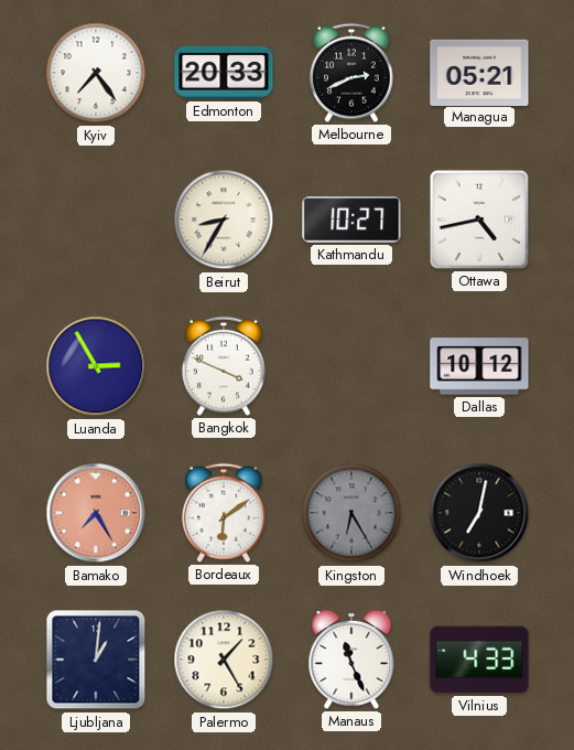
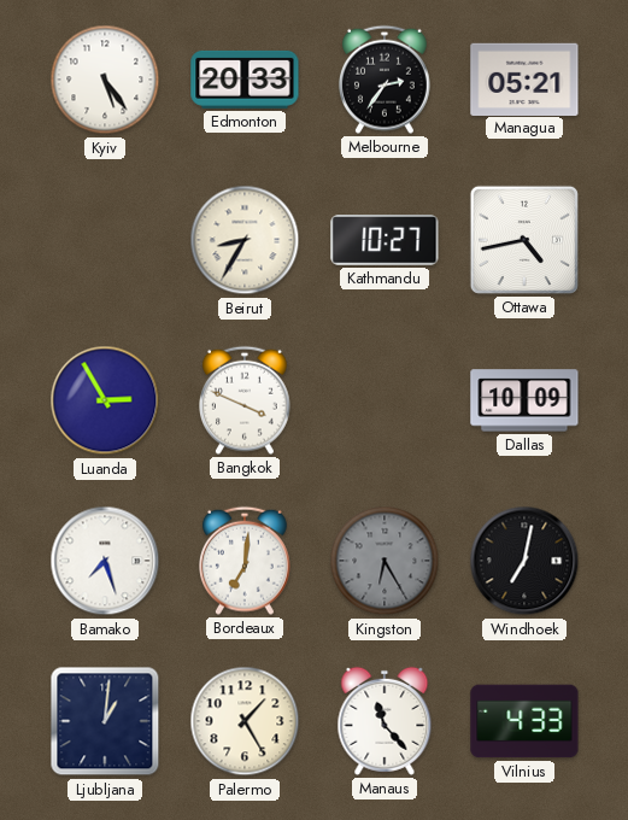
Kyiv: 7:24 -> 5:24 (105, 80)
Melbourne: 2:41 -> 2:36 (386, 80)
Dallas: 10:12 -> 10:09 (524, 400)
Bamako: 7:25 -> 7:27 (105, 561)
Bamako dial: salmon -> white (105, 561)
Bordeaux: 6:09 -> 7:01 (246, 561)
Manaus: 11:26 -> 11:23 (385, 721)
